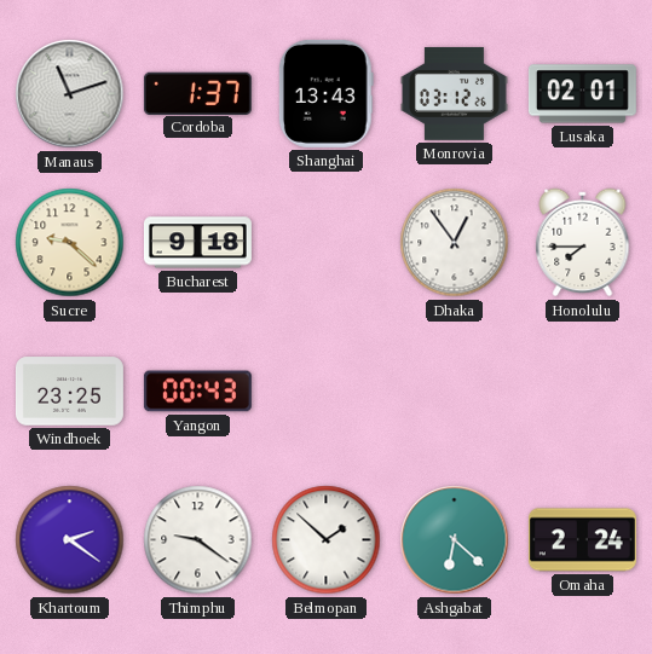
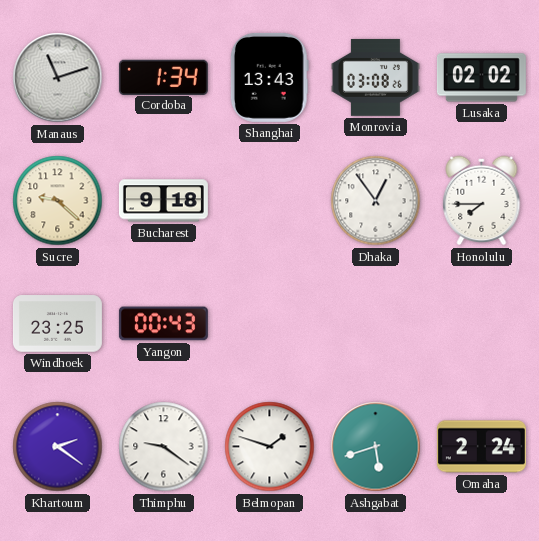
Cordoba: 1:37 -> 1:34 (163, 77)
Monrovia: 03:12 -> 03:08 (375, 77)
Lusaka: 02:01 -> 02:02 (481, 78)
Belmopan: 1:52 -> 1:48 (270, 447)
Ashgabat: 6:22 -> 5:42 (376, 447)
